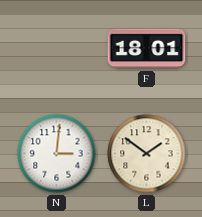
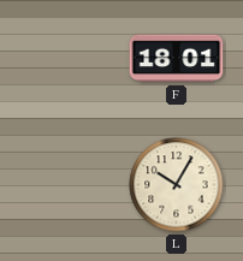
N: 3:01 -> none (57, 154)
L: 1:51 -> 10:05 (177, 185)
